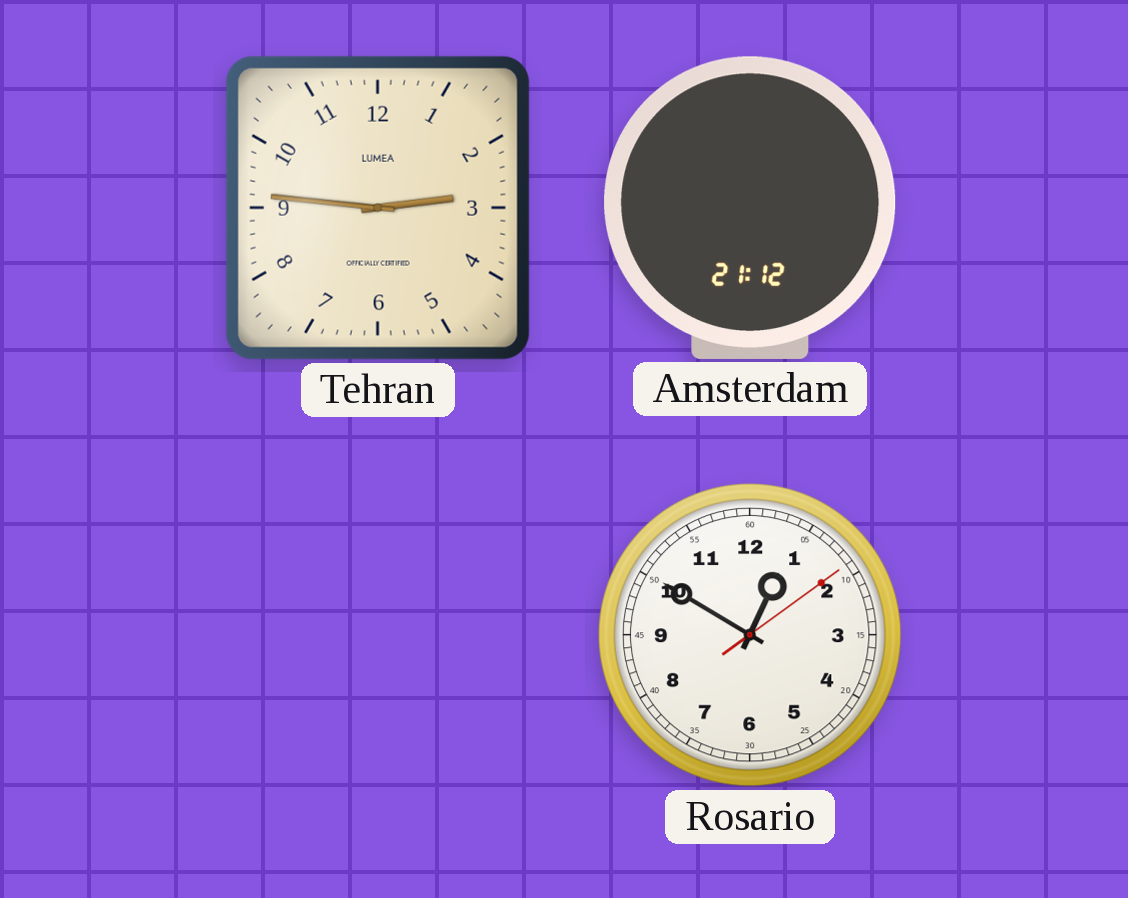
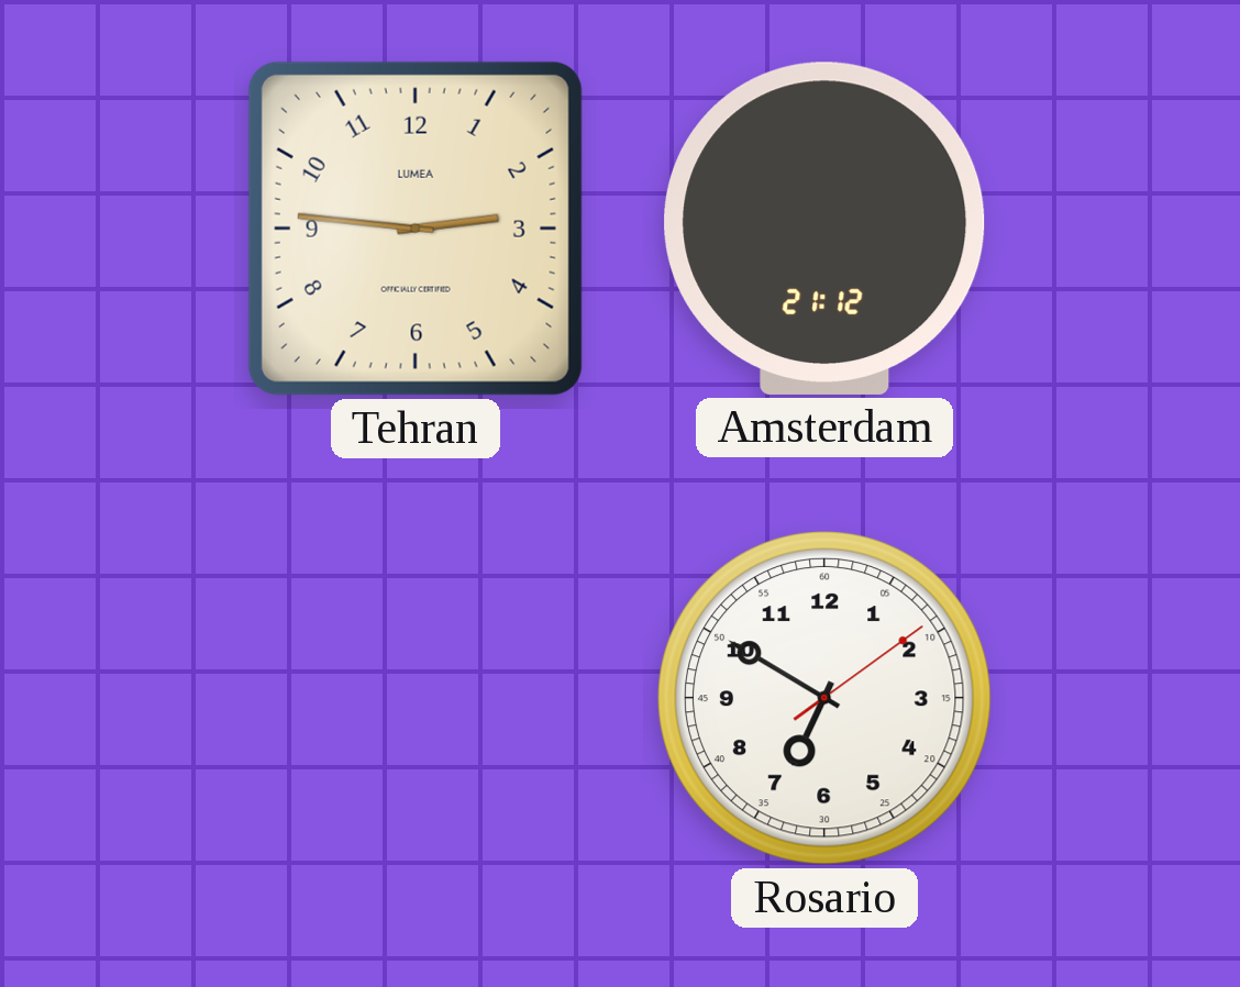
Rosario: 12:50 -> 6:50 (824, 698)
